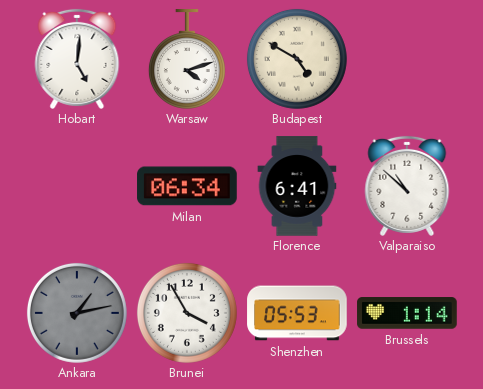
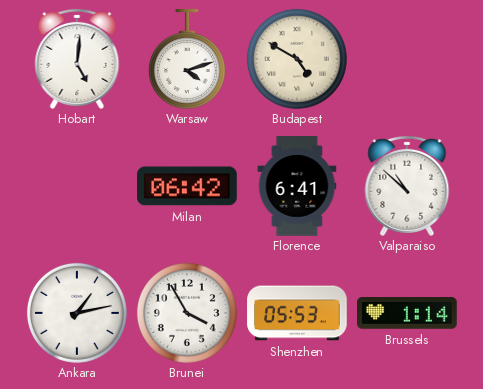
Milan: 06:34 -> 06:42 (187, 186)
Ankara dial: grey -> white (77, 313)
